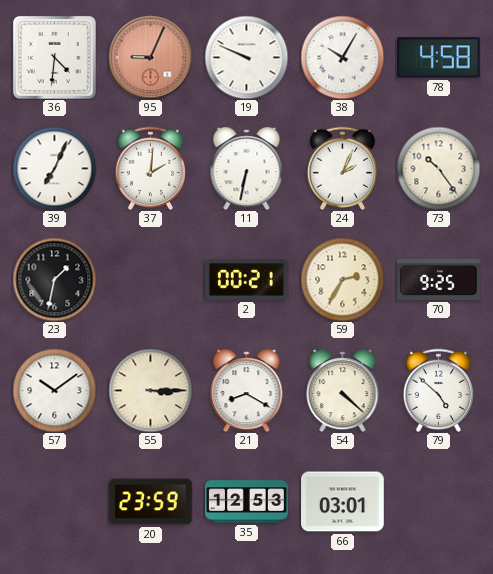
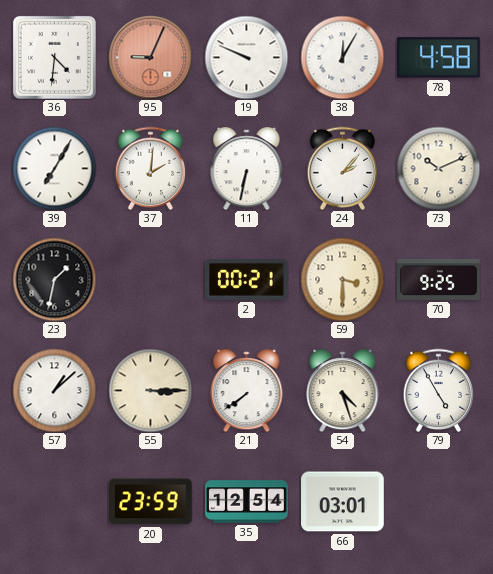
38: 10:05 -> 12:05 (342, 57)
39: 7:04 -> 7:05 (54, 168)
24: 2:04 -> 2:07 (343, 168)
73: 10:24 -> 10:11 (438, 168)
59: 2:35 -> 3:30 (342, 279)
57: 10:09 -> 1:08 (54, 390)
21: 8:20 -> 7:39 (247, 390)
54: 4:22 -> 4:27 (343, 390)
79: 4:52 -> 4:55 (439, 390)
35: 12:53 -> 12:54 (247, 502)
